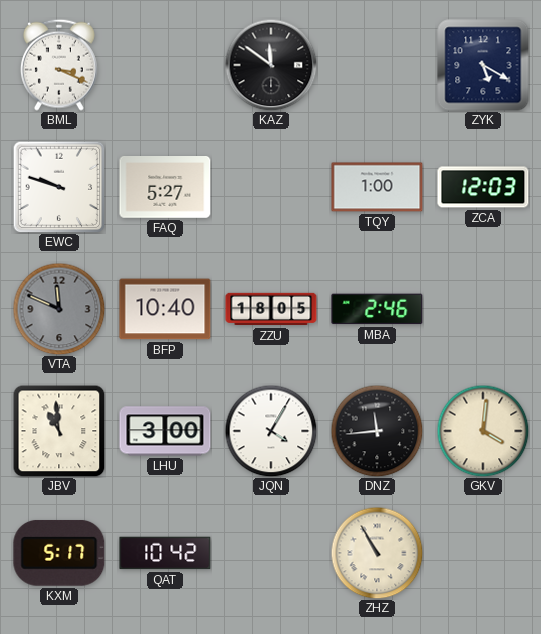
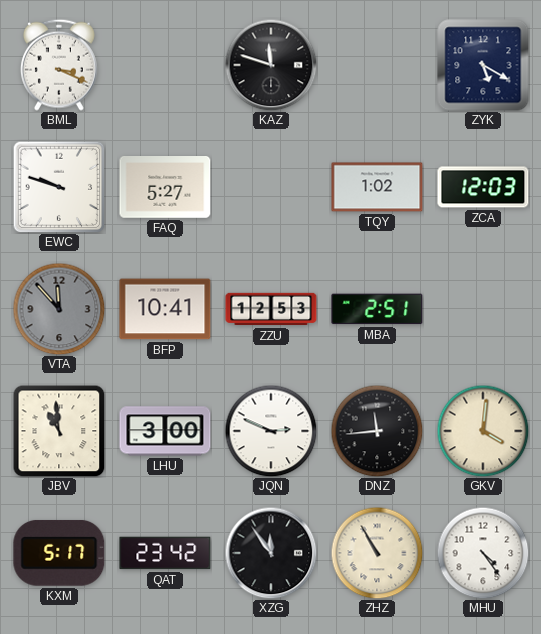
KAZ: 11:51 -> 11:48 (271, 65)
TQY: 1:00 -> 1:02 (377, 187)
VTA: 11:49 -> 11:53 (59, 309)
BFP: 10:40 -> 10:41 (165, 309)
ZZU: 18:05 -> 12:53 (271, 309)
MBA: 2:46 -> 2:51 (377, 309)
JQN: 4:05 -> 2:49 (271, 431)
QAT: 10:42 -> 23:42 (165, 553)
XZG: none -> 11:54 (271, 553)
MHU: none -> 4:24 (483, 553)
